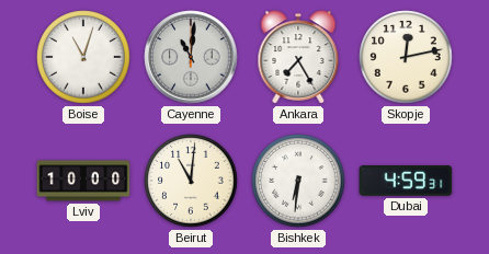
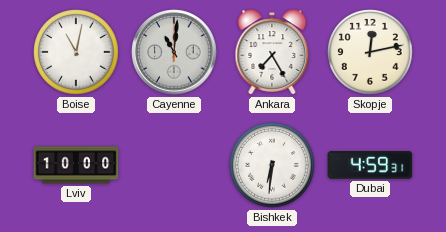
Boise: 11:03 -> 11:02 (76, 52)
Beirut: 11:01 -> none (191, 181)
